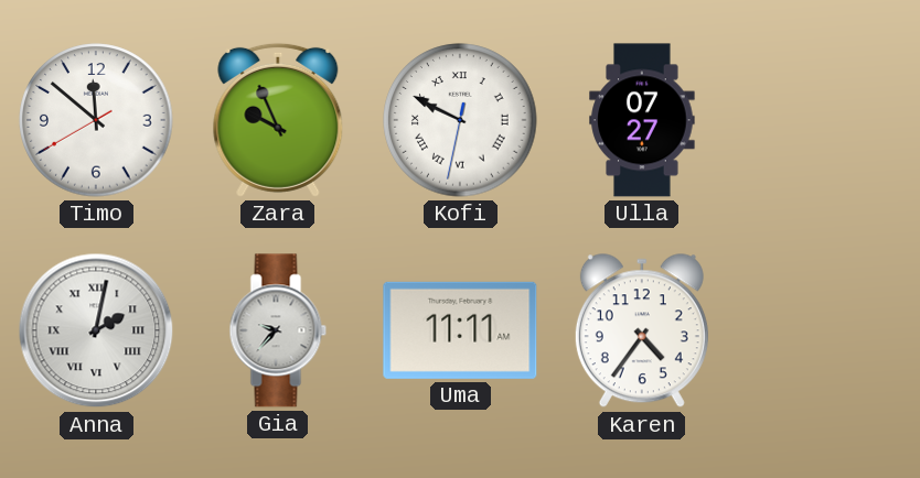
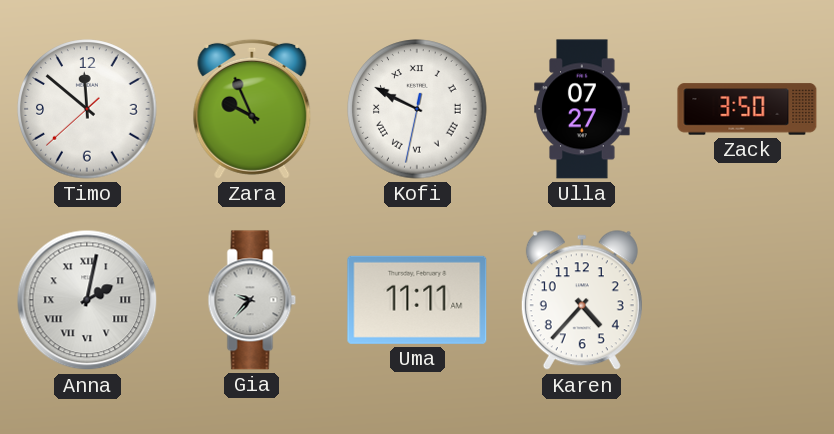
Timo: 11:51:40 -> 11:51:38 (87, 109)
Zack: none -> 3:50 (747, 109)
Karen: 4:36 -> 4:37 (582, 301)
